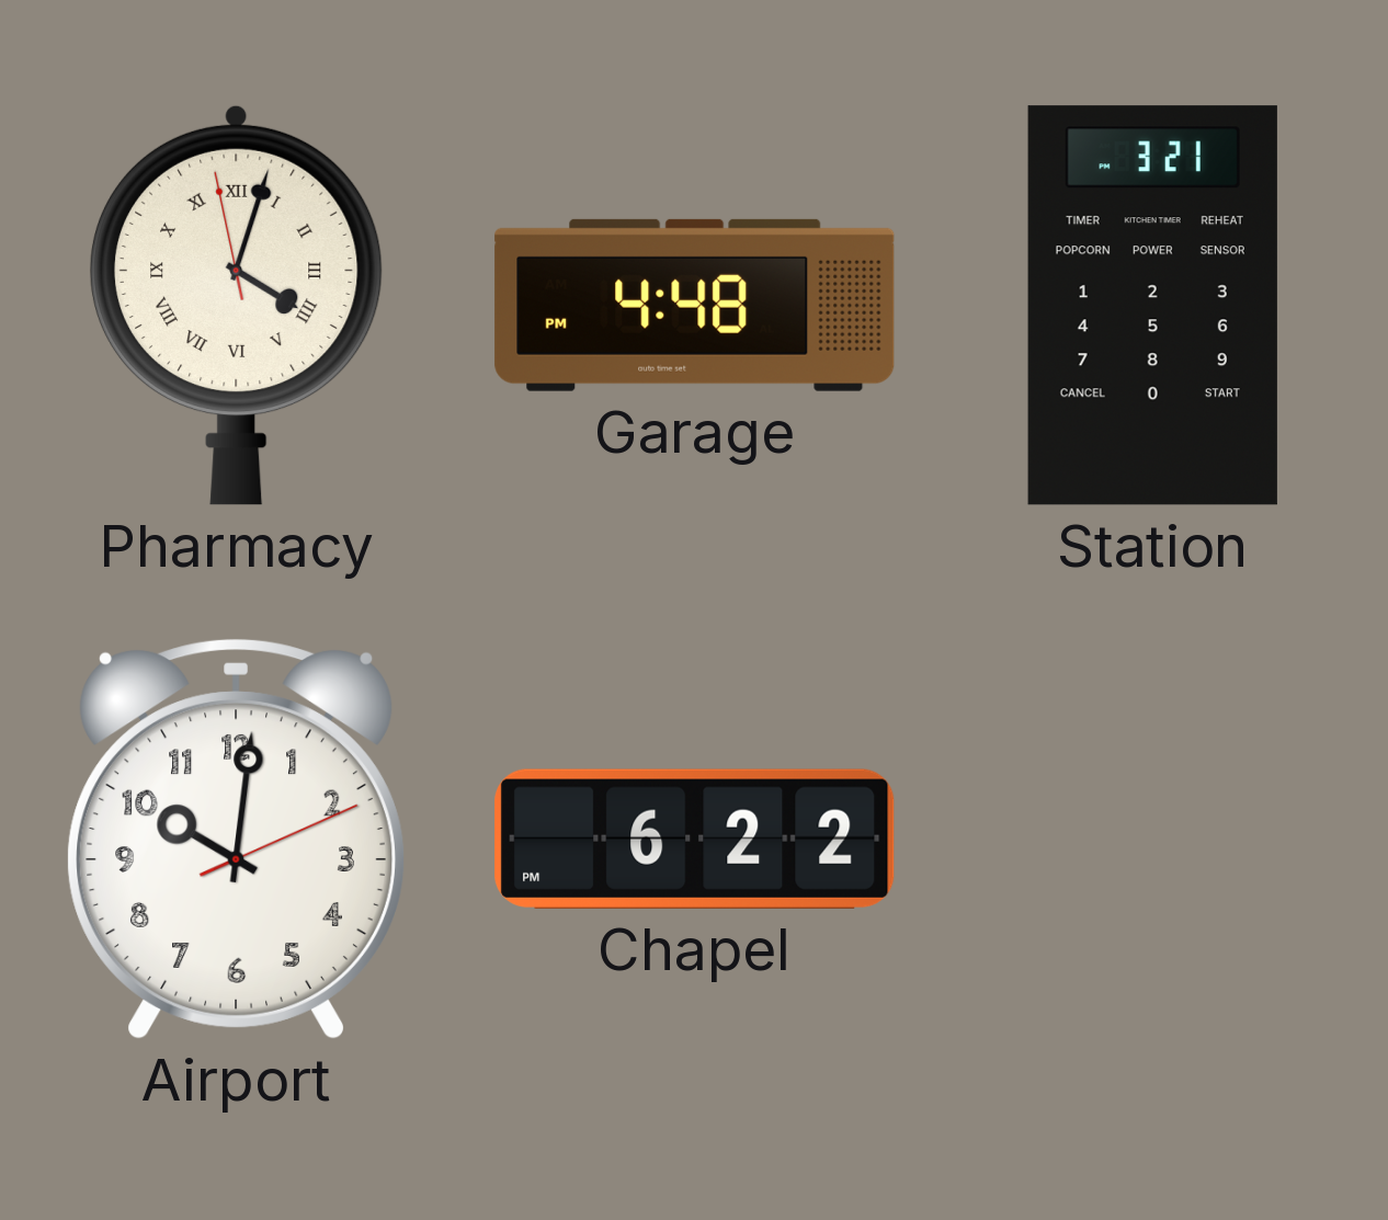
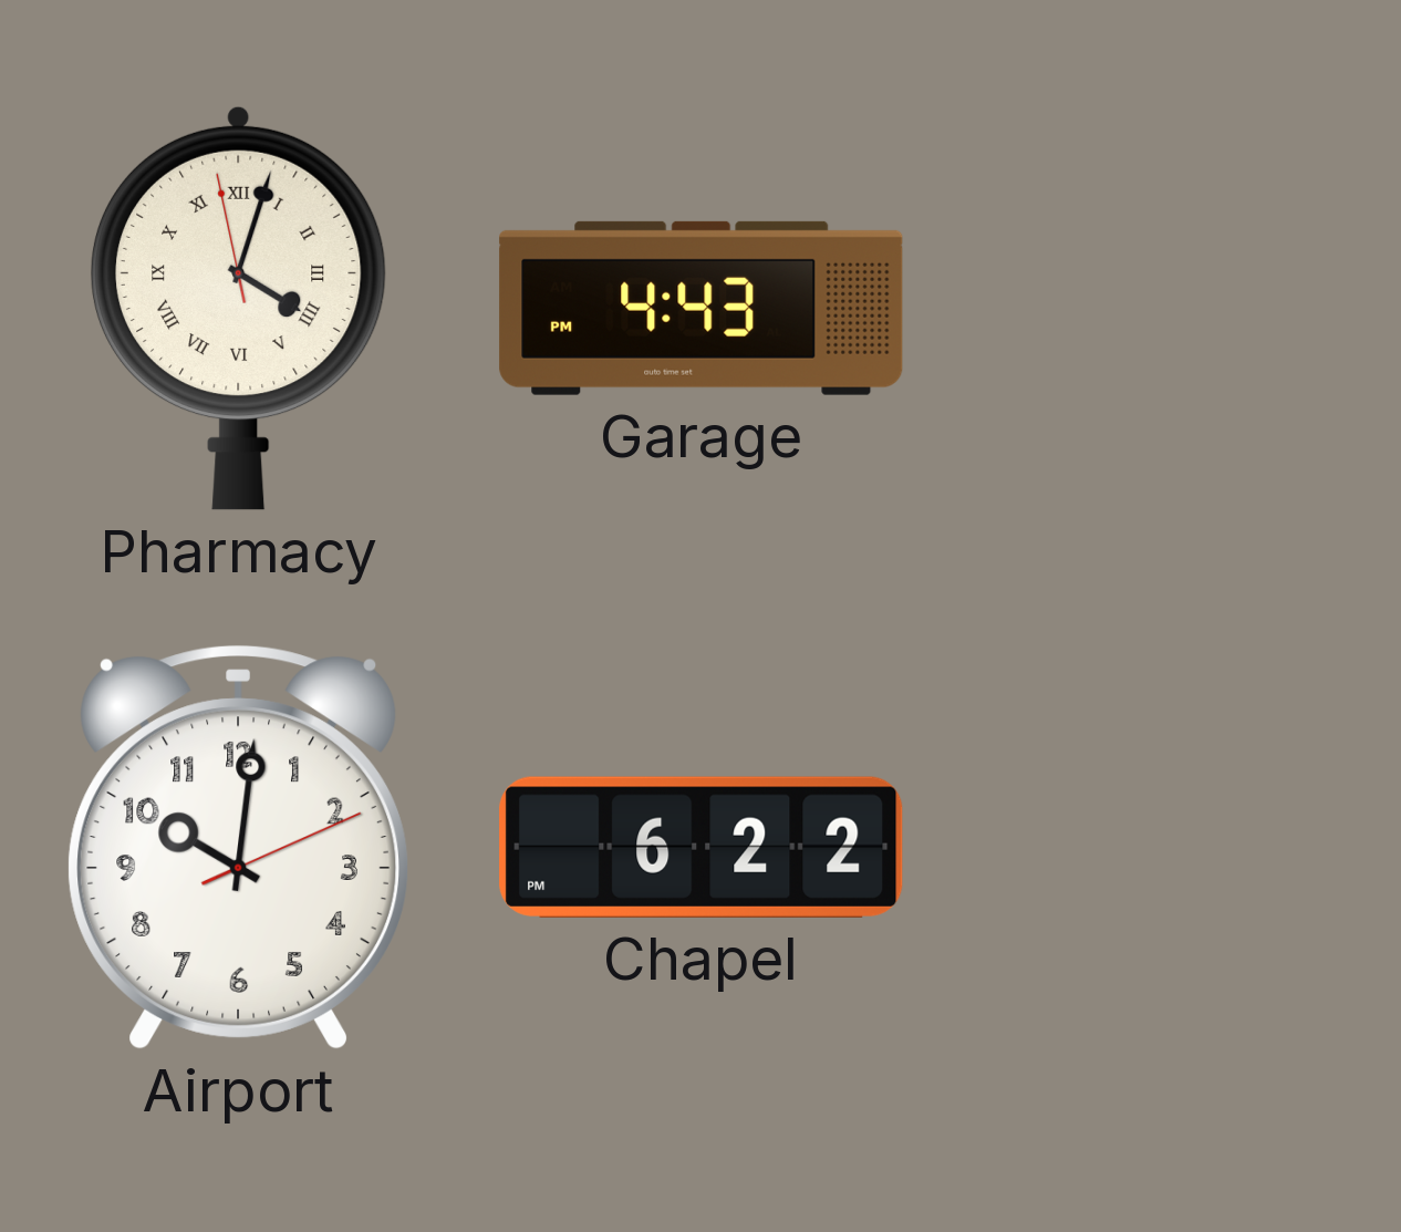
Garage: 4:48 -> 4:43 (702, 308)
Station: 3:21 -> none (1152, 306)
